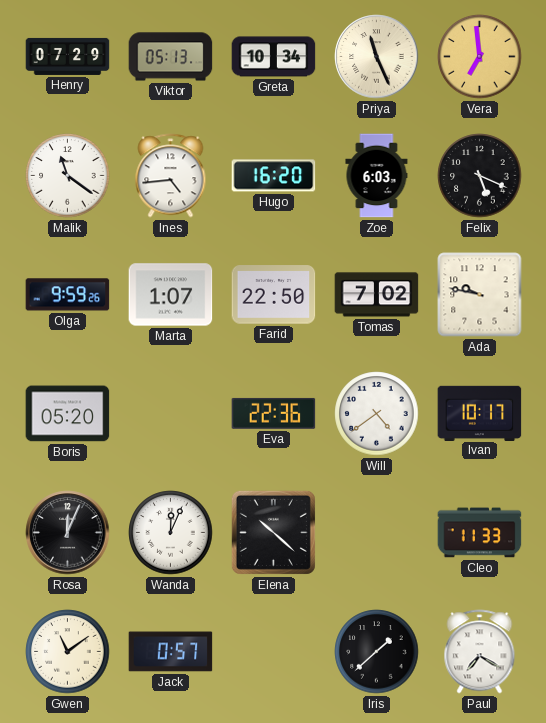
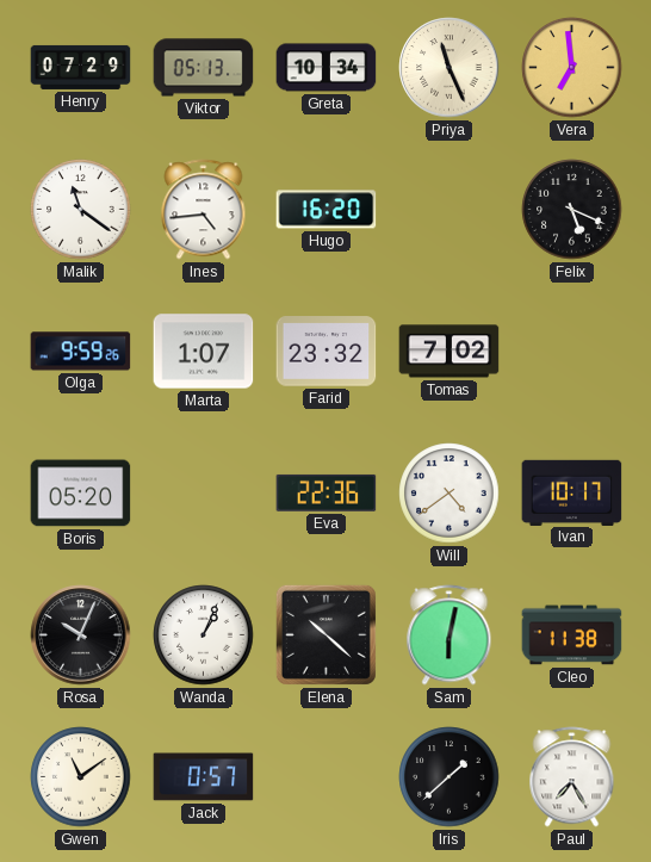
Zoe: 6:03 -> none (377, 176)
Farid: 22:50 -> 23:32 (327, 352)
Ada: 9:47 -> none (480, 295)
Rosa: 12:04 -> 10:04 (81, 635)
Wanda: 12:04 -> 1:04 (204, 635)
Sam: none -> 6:02 (449, 635)
Cleo: 11:33 -> 11:38 (572, 635)
Paul: 7:20 -> 7:25 (572, 777)
